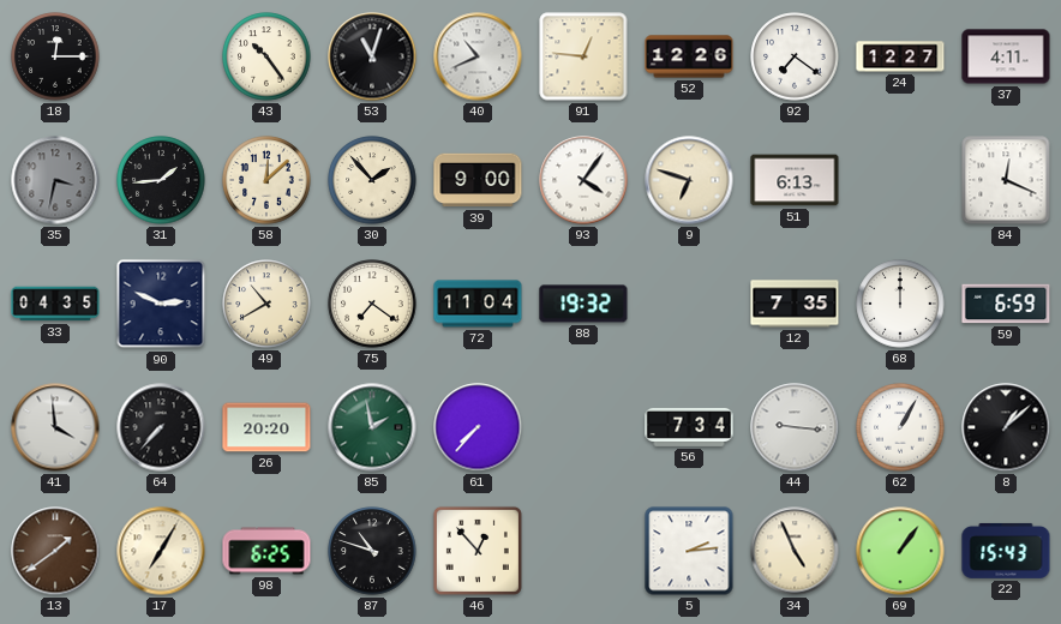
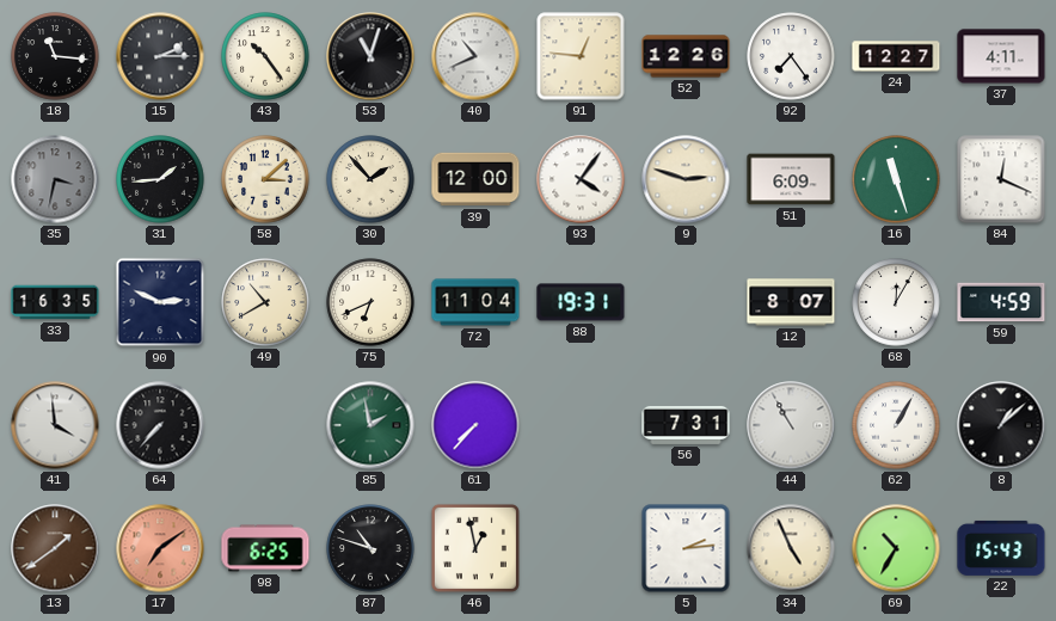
18: 12:15 -> 11:16 (55, 56)
15: none -> 2:15 (160, 56)
92: 7:21 -> 7:24 (791, 56)
58: 12:08 -> 3:08 (265, 179)
39: 9:00 -> 12:00 (475, 179)
9: 6:48 -> 2:48 (686, 179)
51: 6:13 -> 6:09 (791, 179)
16: none -> 11:27 (896, 179)
33: 04:35 -> 16:35 (55, 302)
75: 7:21 -> 6:41 (370, 302)
88: 19:32 -> 19:31 (581, 302)
12: 7:35 -> 8:07 (791, 302)
68: 12:00 -> 12:05 (896, 302)
59: 6:59 -> 4:59 (1001, 302)
26: 20:20 -> none (266, 427)
56: 7:34 -> 7:31 (686, 425)
44: 9:16 -> 10:55 (791, 425)
17: 7:05 -> 7:09 (160, 548)
17 dial: cream -> salmon (160, 548)
46: 12:53 -> 12:58 (475, 548)
69: 1:06 -> 10:35 (896, 548)
